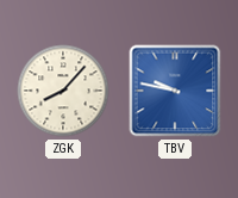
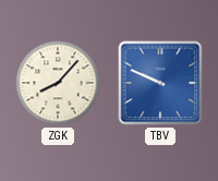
TBV: 9:47 -> 9:49 (160, 83)
